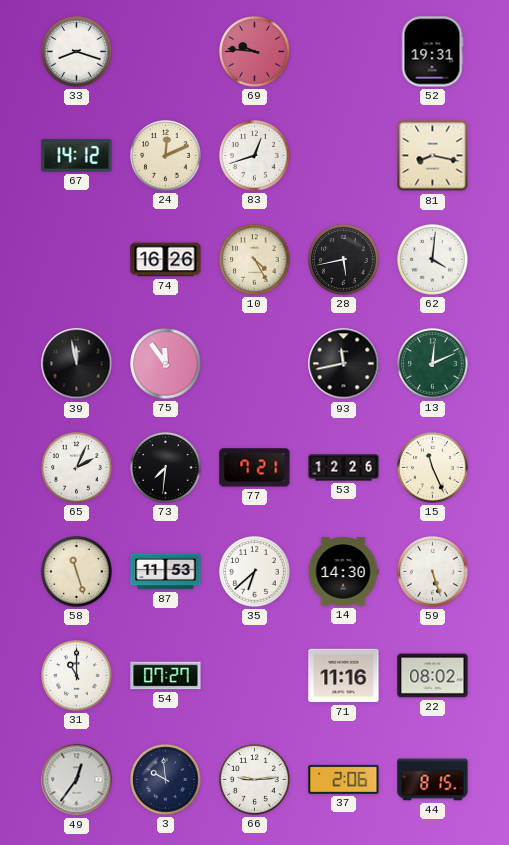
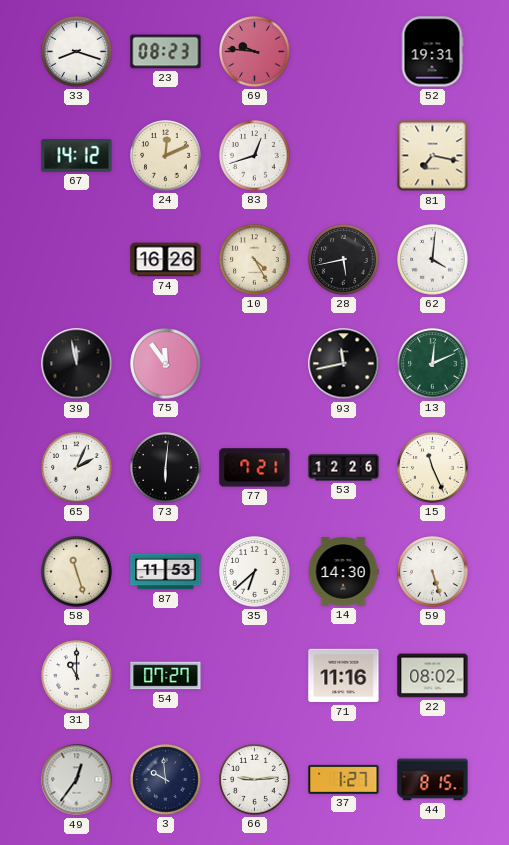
23: none -> 08:23 (166, 52)
81: 8:17 -> 7:17 (433, 156)
73: 7:31 -> 6:01 (166, 468)
37: 2:06 -> 1:27 (344, 779)
